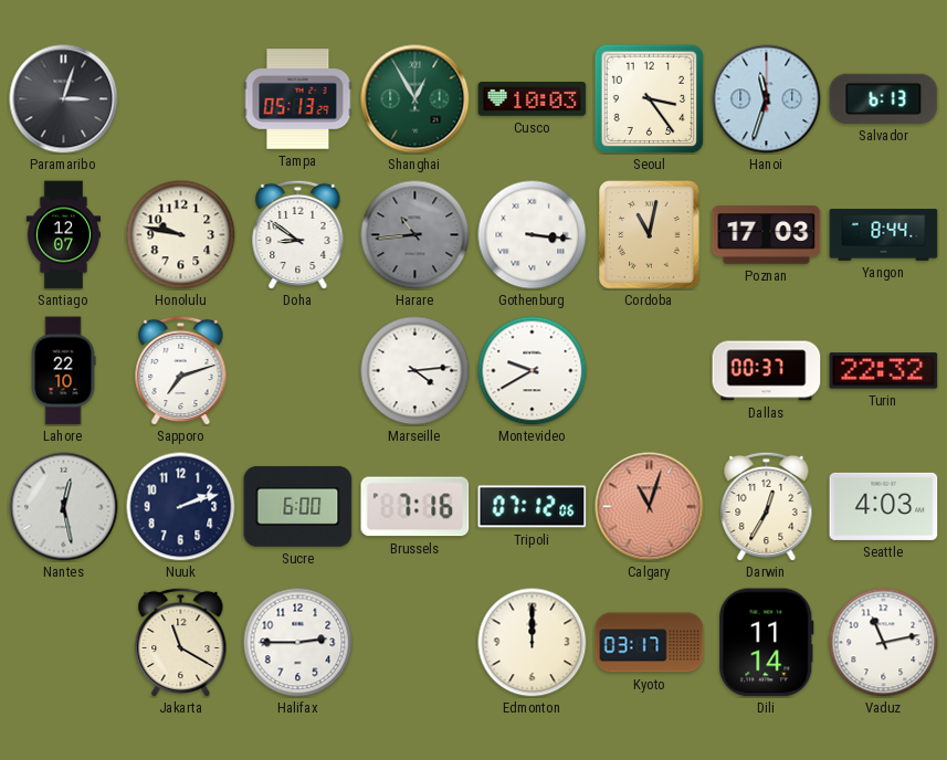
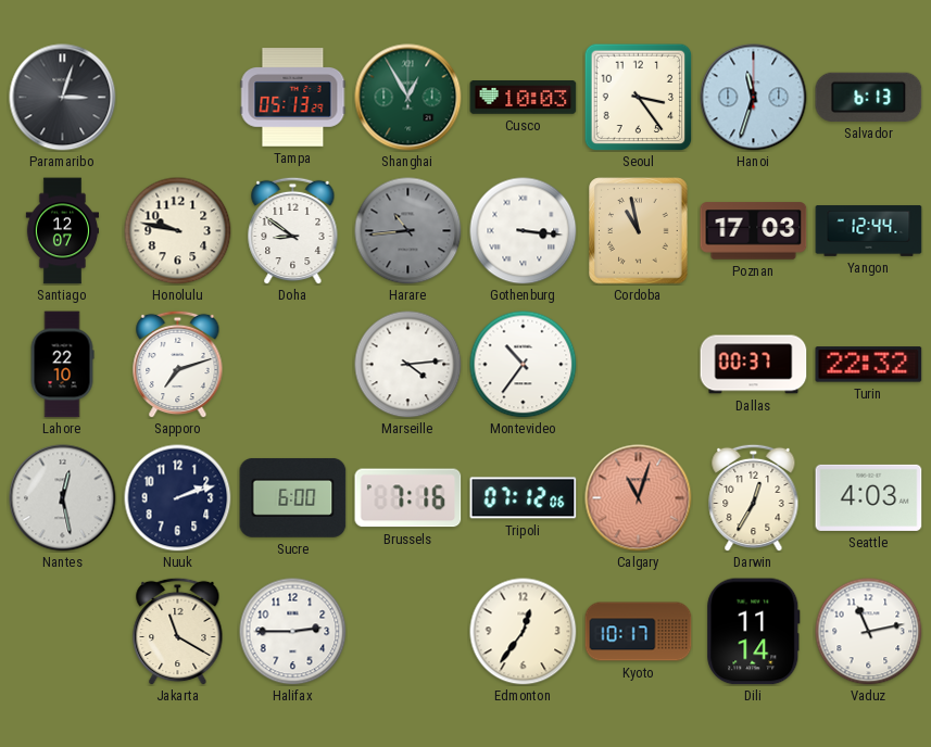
Cordoba: 11:02 -> 10:58 (639, 231)
Yangon: 8:44 -> 12:44 (869, 231)
Montevideo: 9:40 -> 10:36 (524, 365)
Edmonton: 12:00 -> 12:36 (524, 632)
Kyoto: 03:17 -> 10:17 (639, 632)
